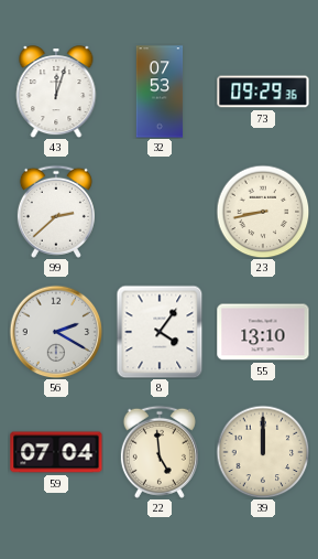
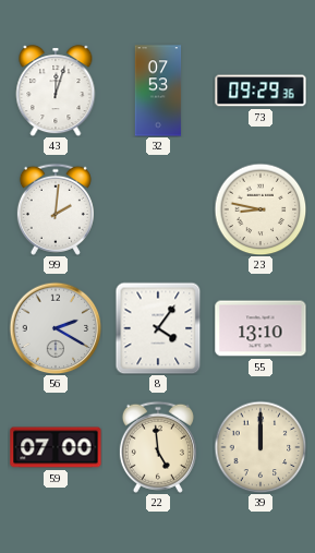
99: 2:38 -> 2:01 (56, 209)
23: 8:43 -> 8:47 (261, 209)
59: 07:04 -> 07:00 (56, 447)
